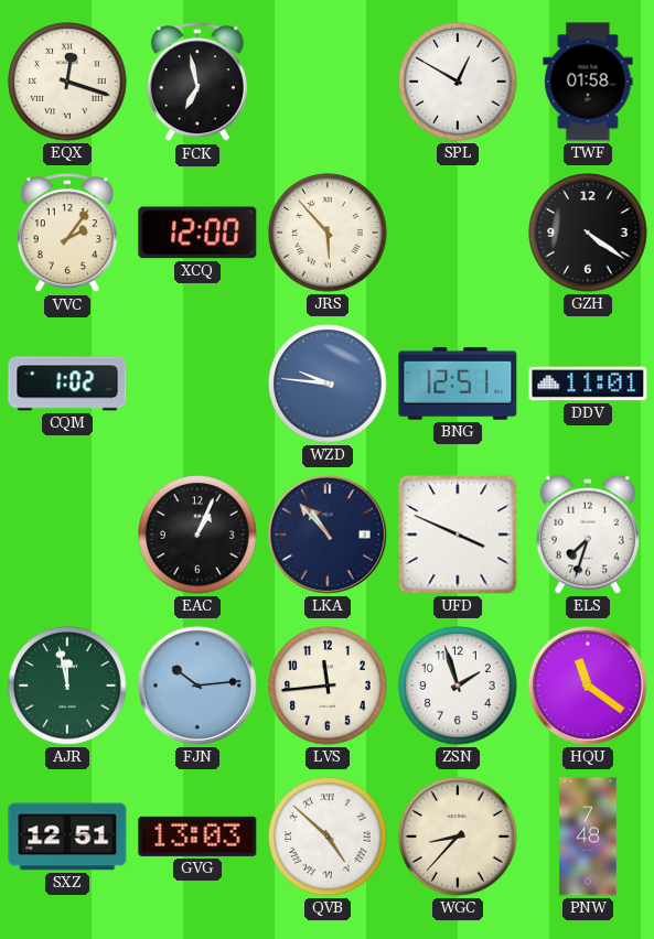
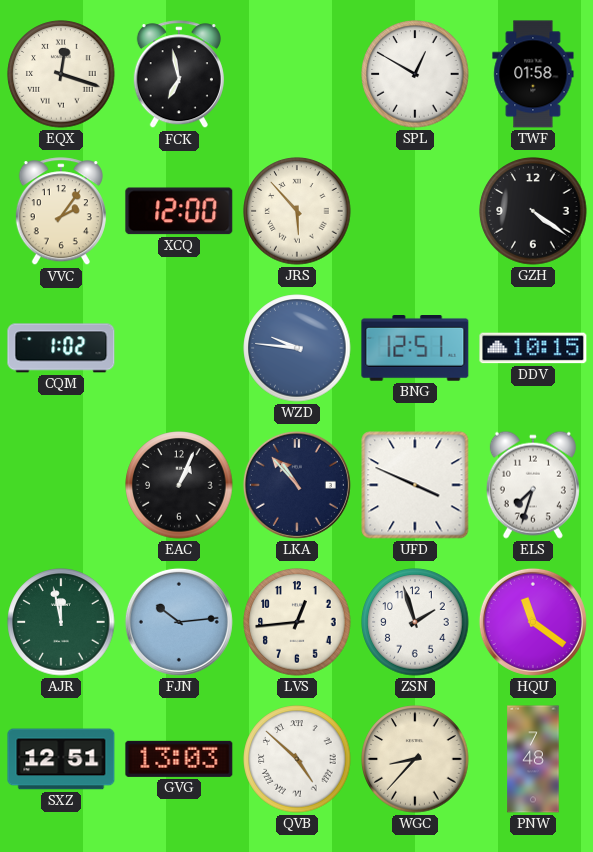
DDV: 11:01 -> 10:15 (533, 348)
LVS: 11:44 -> 12:44 (297, 622)
